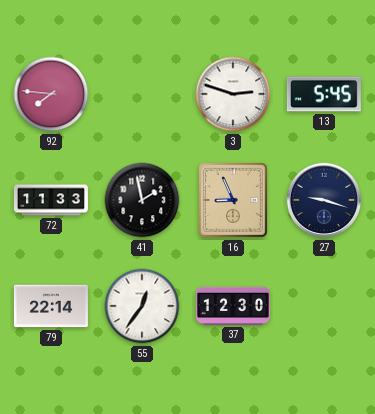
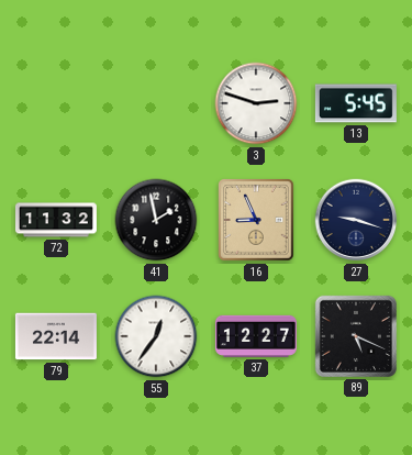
92: 7:46 -> none (51, 94)
72: 11:33 -> 11:32 (56, 220)
37: 12:30 -> 12:27 (256, 336)
89: none -> 5:19 (356, 336)
